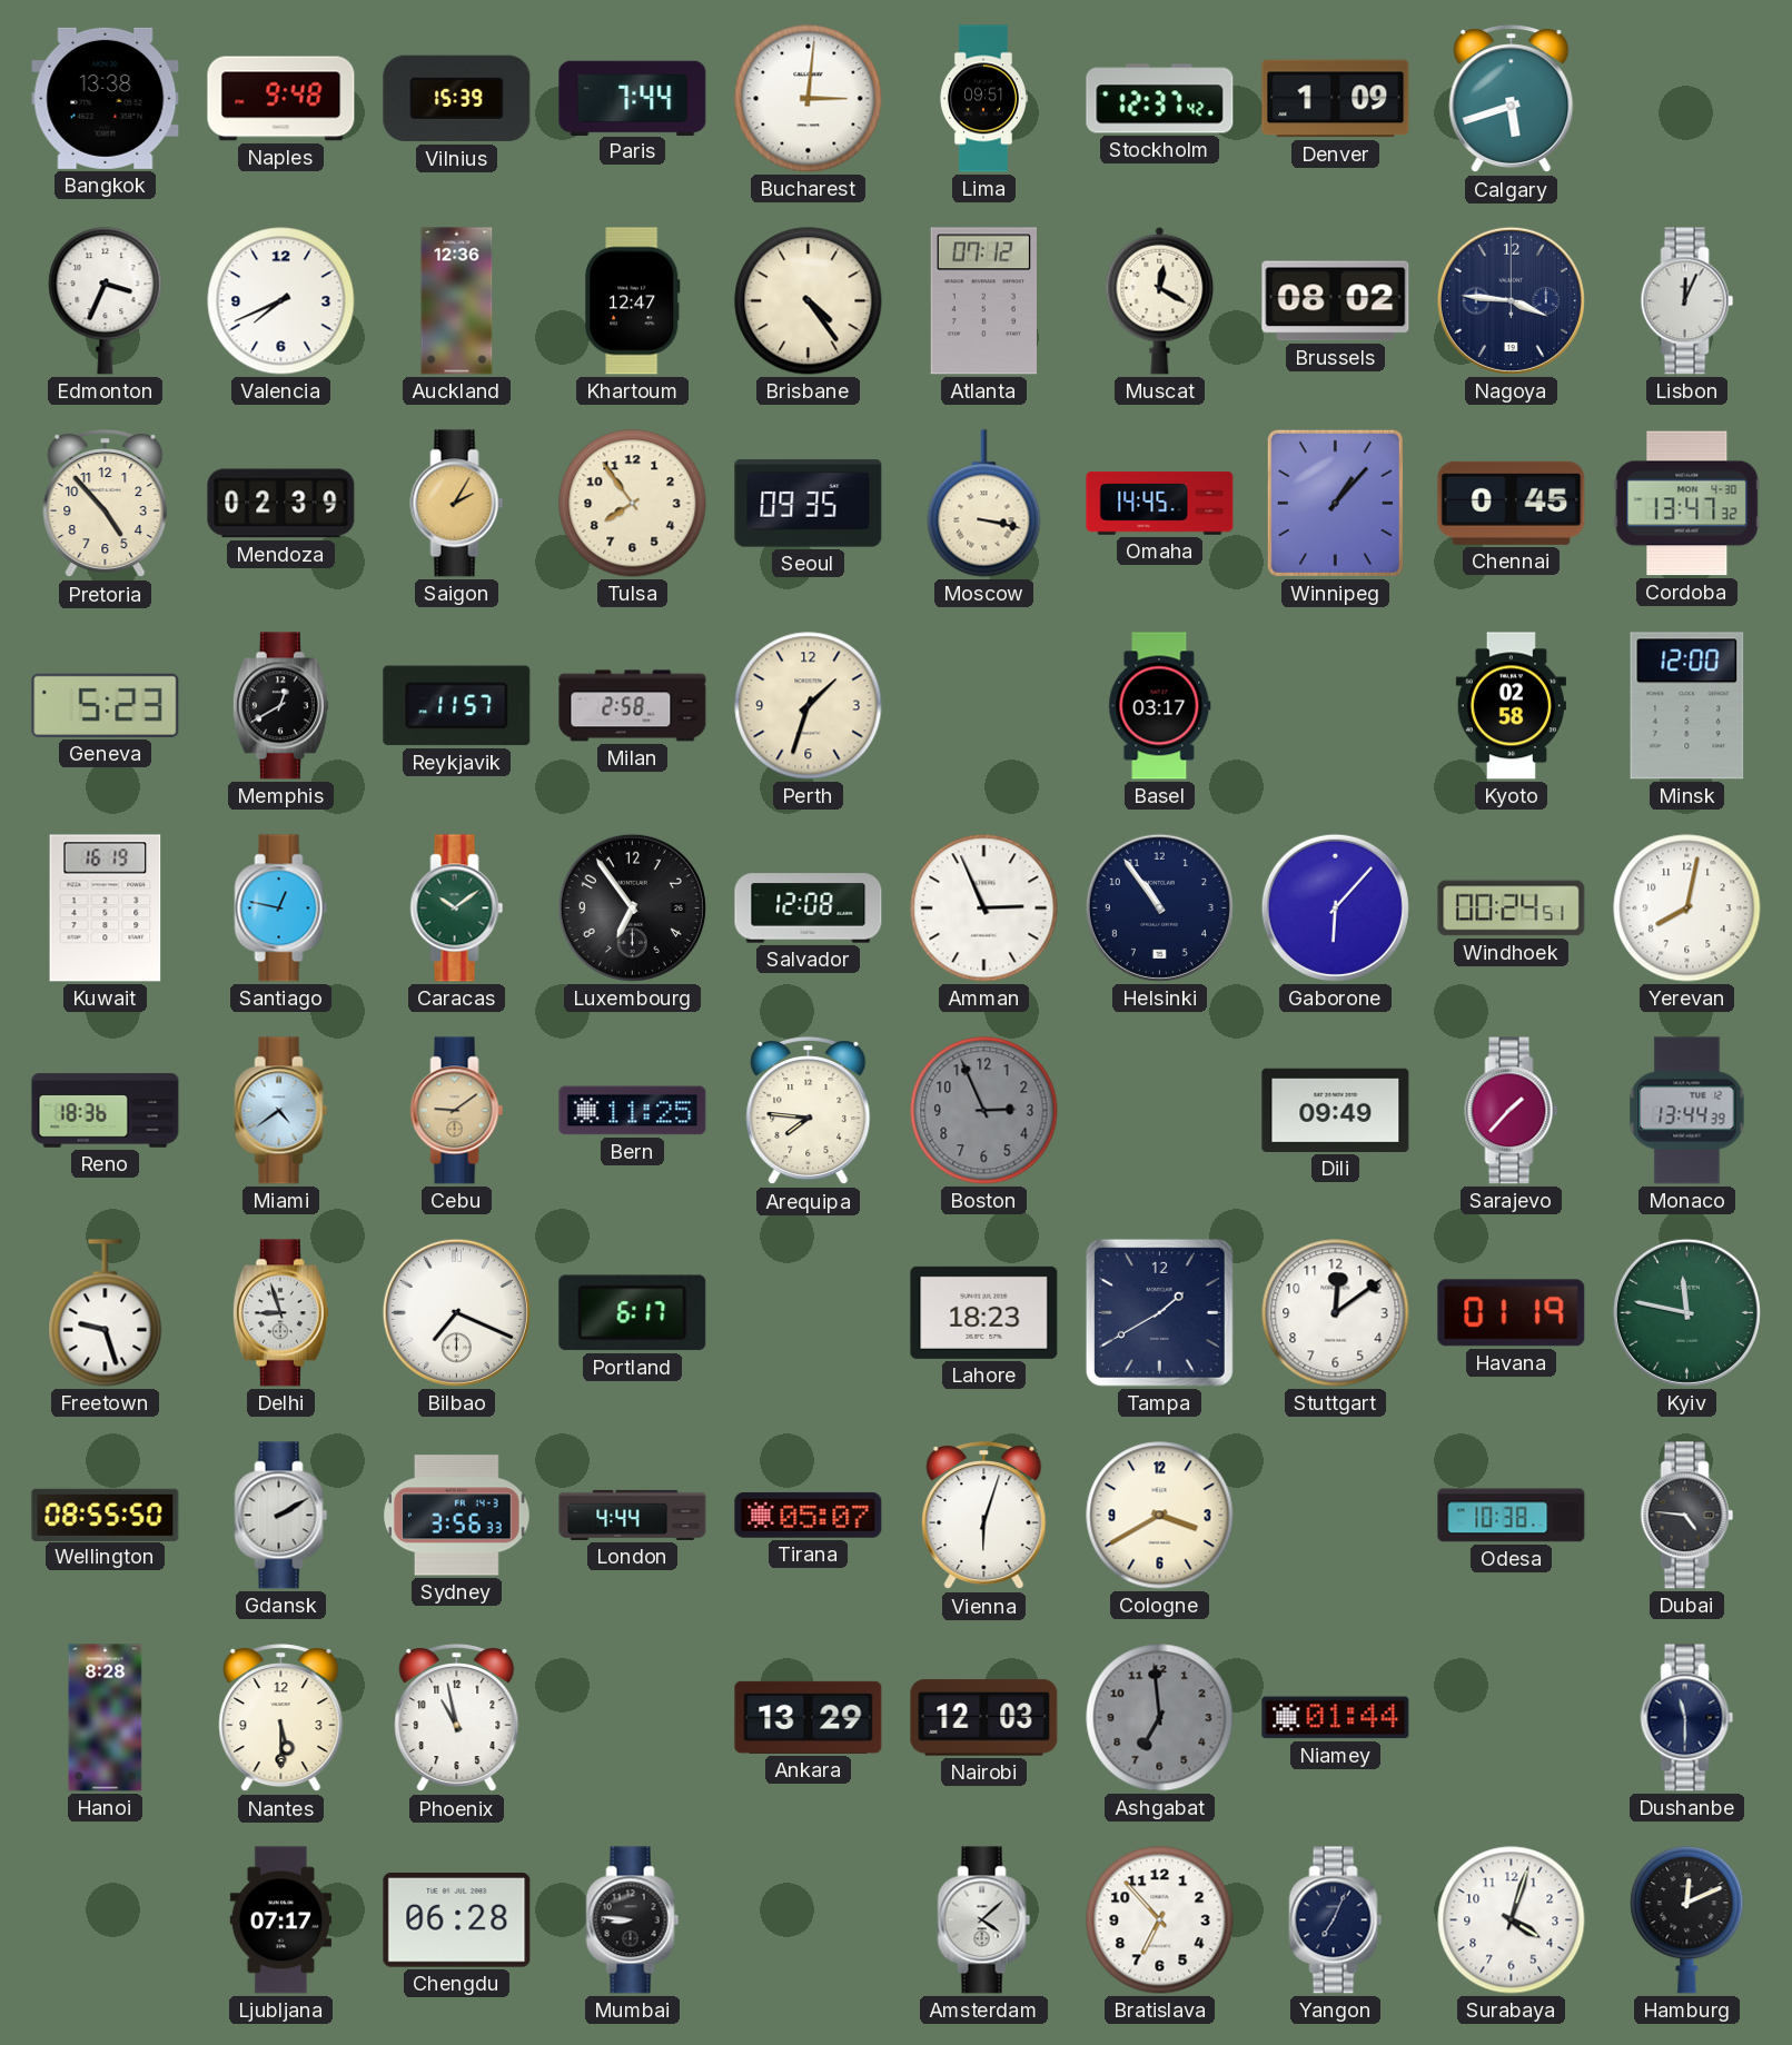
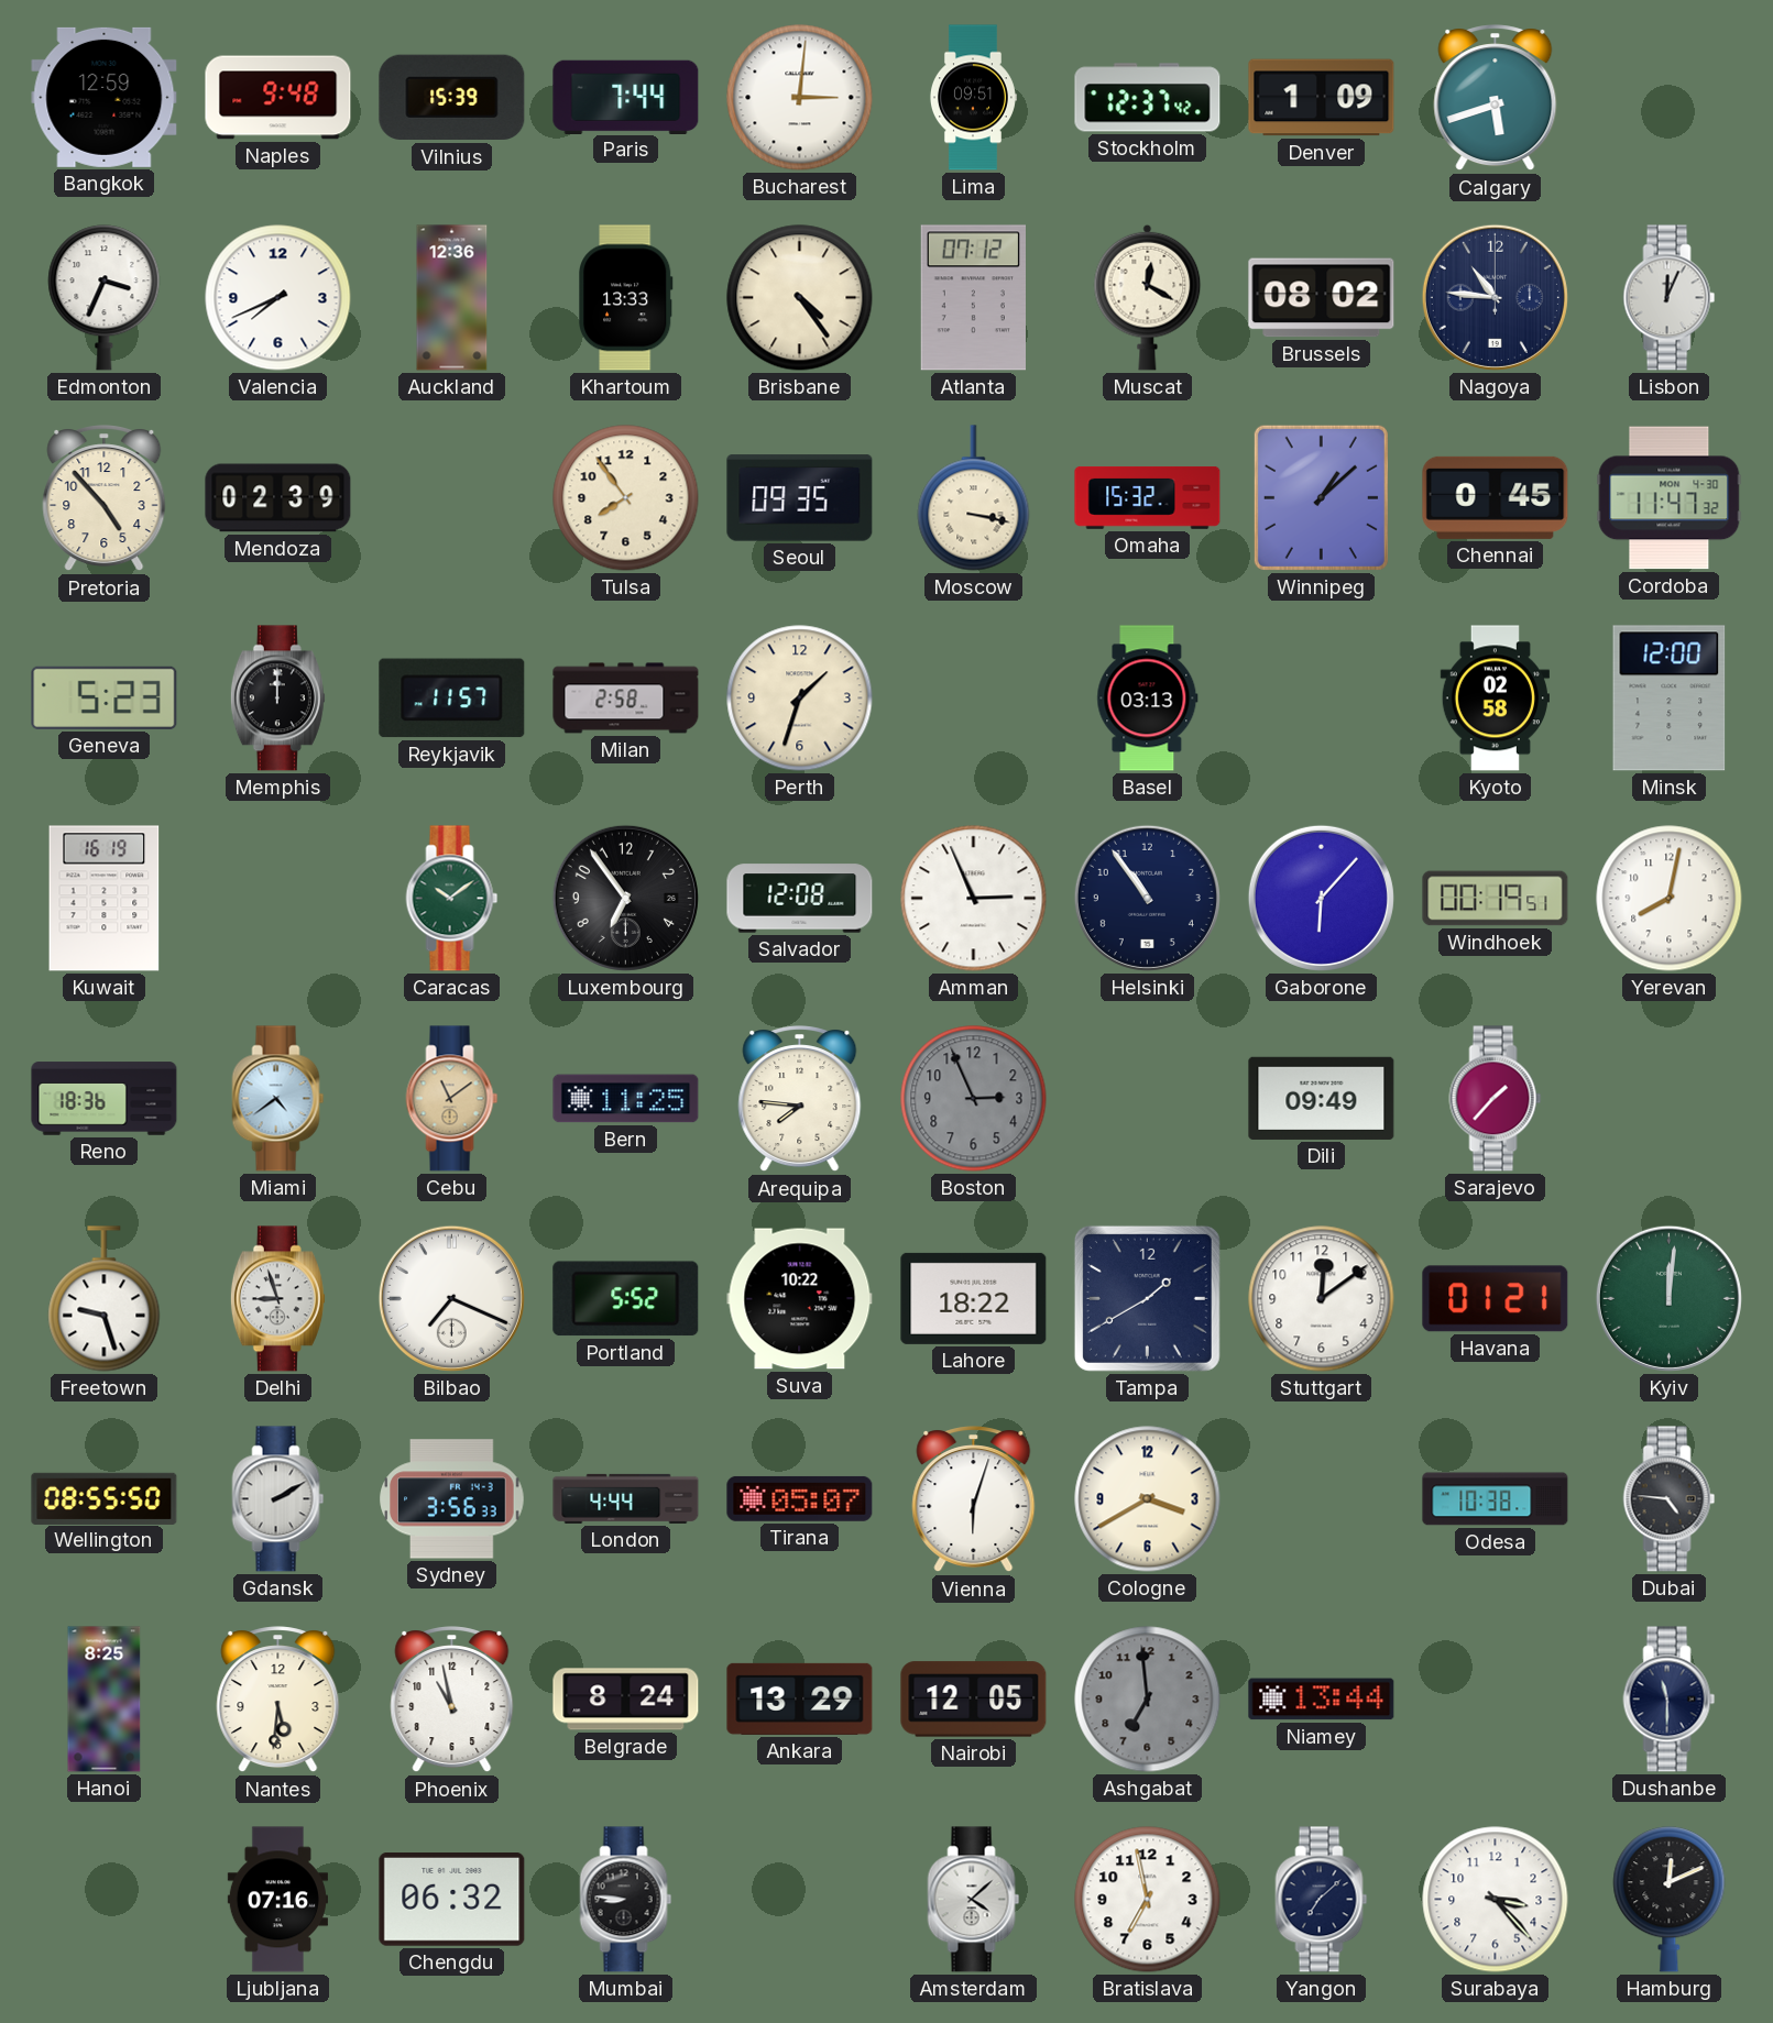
Bangkok: 13:38 -> 12:59 (105, 97)
Khartoum: 12:47 -> 13:33 (625, 298)
Nagoya: 3:46 -> 10:46 (1495, 297)
Saigon: 2:05 -> none (457, 504)
Omaha: 14:45 -> 15:32 (1148, 497)
Winnipeg: 1:07 -> 1:08 (1321, 497)
Cordoba: 13:47 -> 11:47 (1670, 498)
Memphis: 12:40 -> 12:00 (277, 699)
Basel: 03:17 -> 03:13 (1148, 699)
Santiago: 12:47 -> none (281, 909)
Windhoek: 00:24 -> 00:19 (1496, 899)
Cebu: 9:09 -> 11:09 (452, 1099)
Monaco: 13:44 -> none (1687, 1111)
Portland: 6:17 -> 5:52 (626, 1299)
Suva: none -> 10:22 (800, 1299)
Lahore: 18:23 -> 18:22 (974, 1298)
Havana: 01:19 -> 01:21 (1496, 1299)
Kyiv: 11:47 -> 12:01 (1668, 1298)
Hanoi: 8:28 -> 8:25 (105, 1700)
Nantes: 5:30 -> 5:31 (278, 1700)
Belgrade: none -> 8:24 (626, 1700)
Nairobi: 12:03 -> 12:05 (974, 1700)
Niamey: 01:44 -> 13:44 (1322, 1700)
Ljubljana: 07:17 -> 07:16 (277, 1900)
Chengdu: 06:28 -> 06:32 (452, 1900)
Bratislava: 6:53 -> 6:58 (1148, 1900)
Yangon: 7:04 -> 7:08 (1322, 1900)
Surabaya: 4:03 -> 3:23 (1496, 1900)
